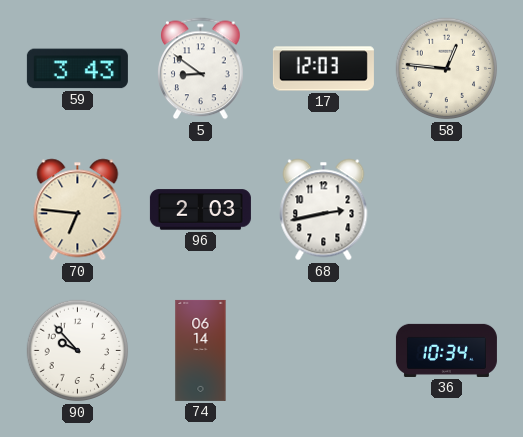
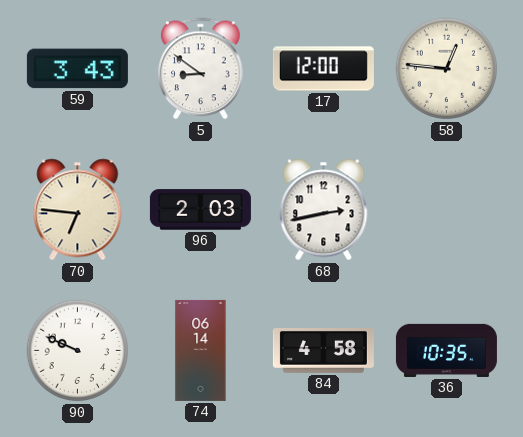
17: 12:03 -> 12:00 (323, 69)
90: 9:53 -> 9:49 (78, 351)
84: none -> 4:58 (323, 351)
36: 10:34 -> 10:35 (446, 350)
